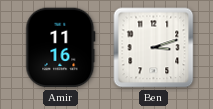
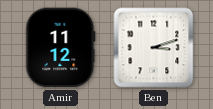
Amir: 11:16 -> 11:12 (61, 48)
